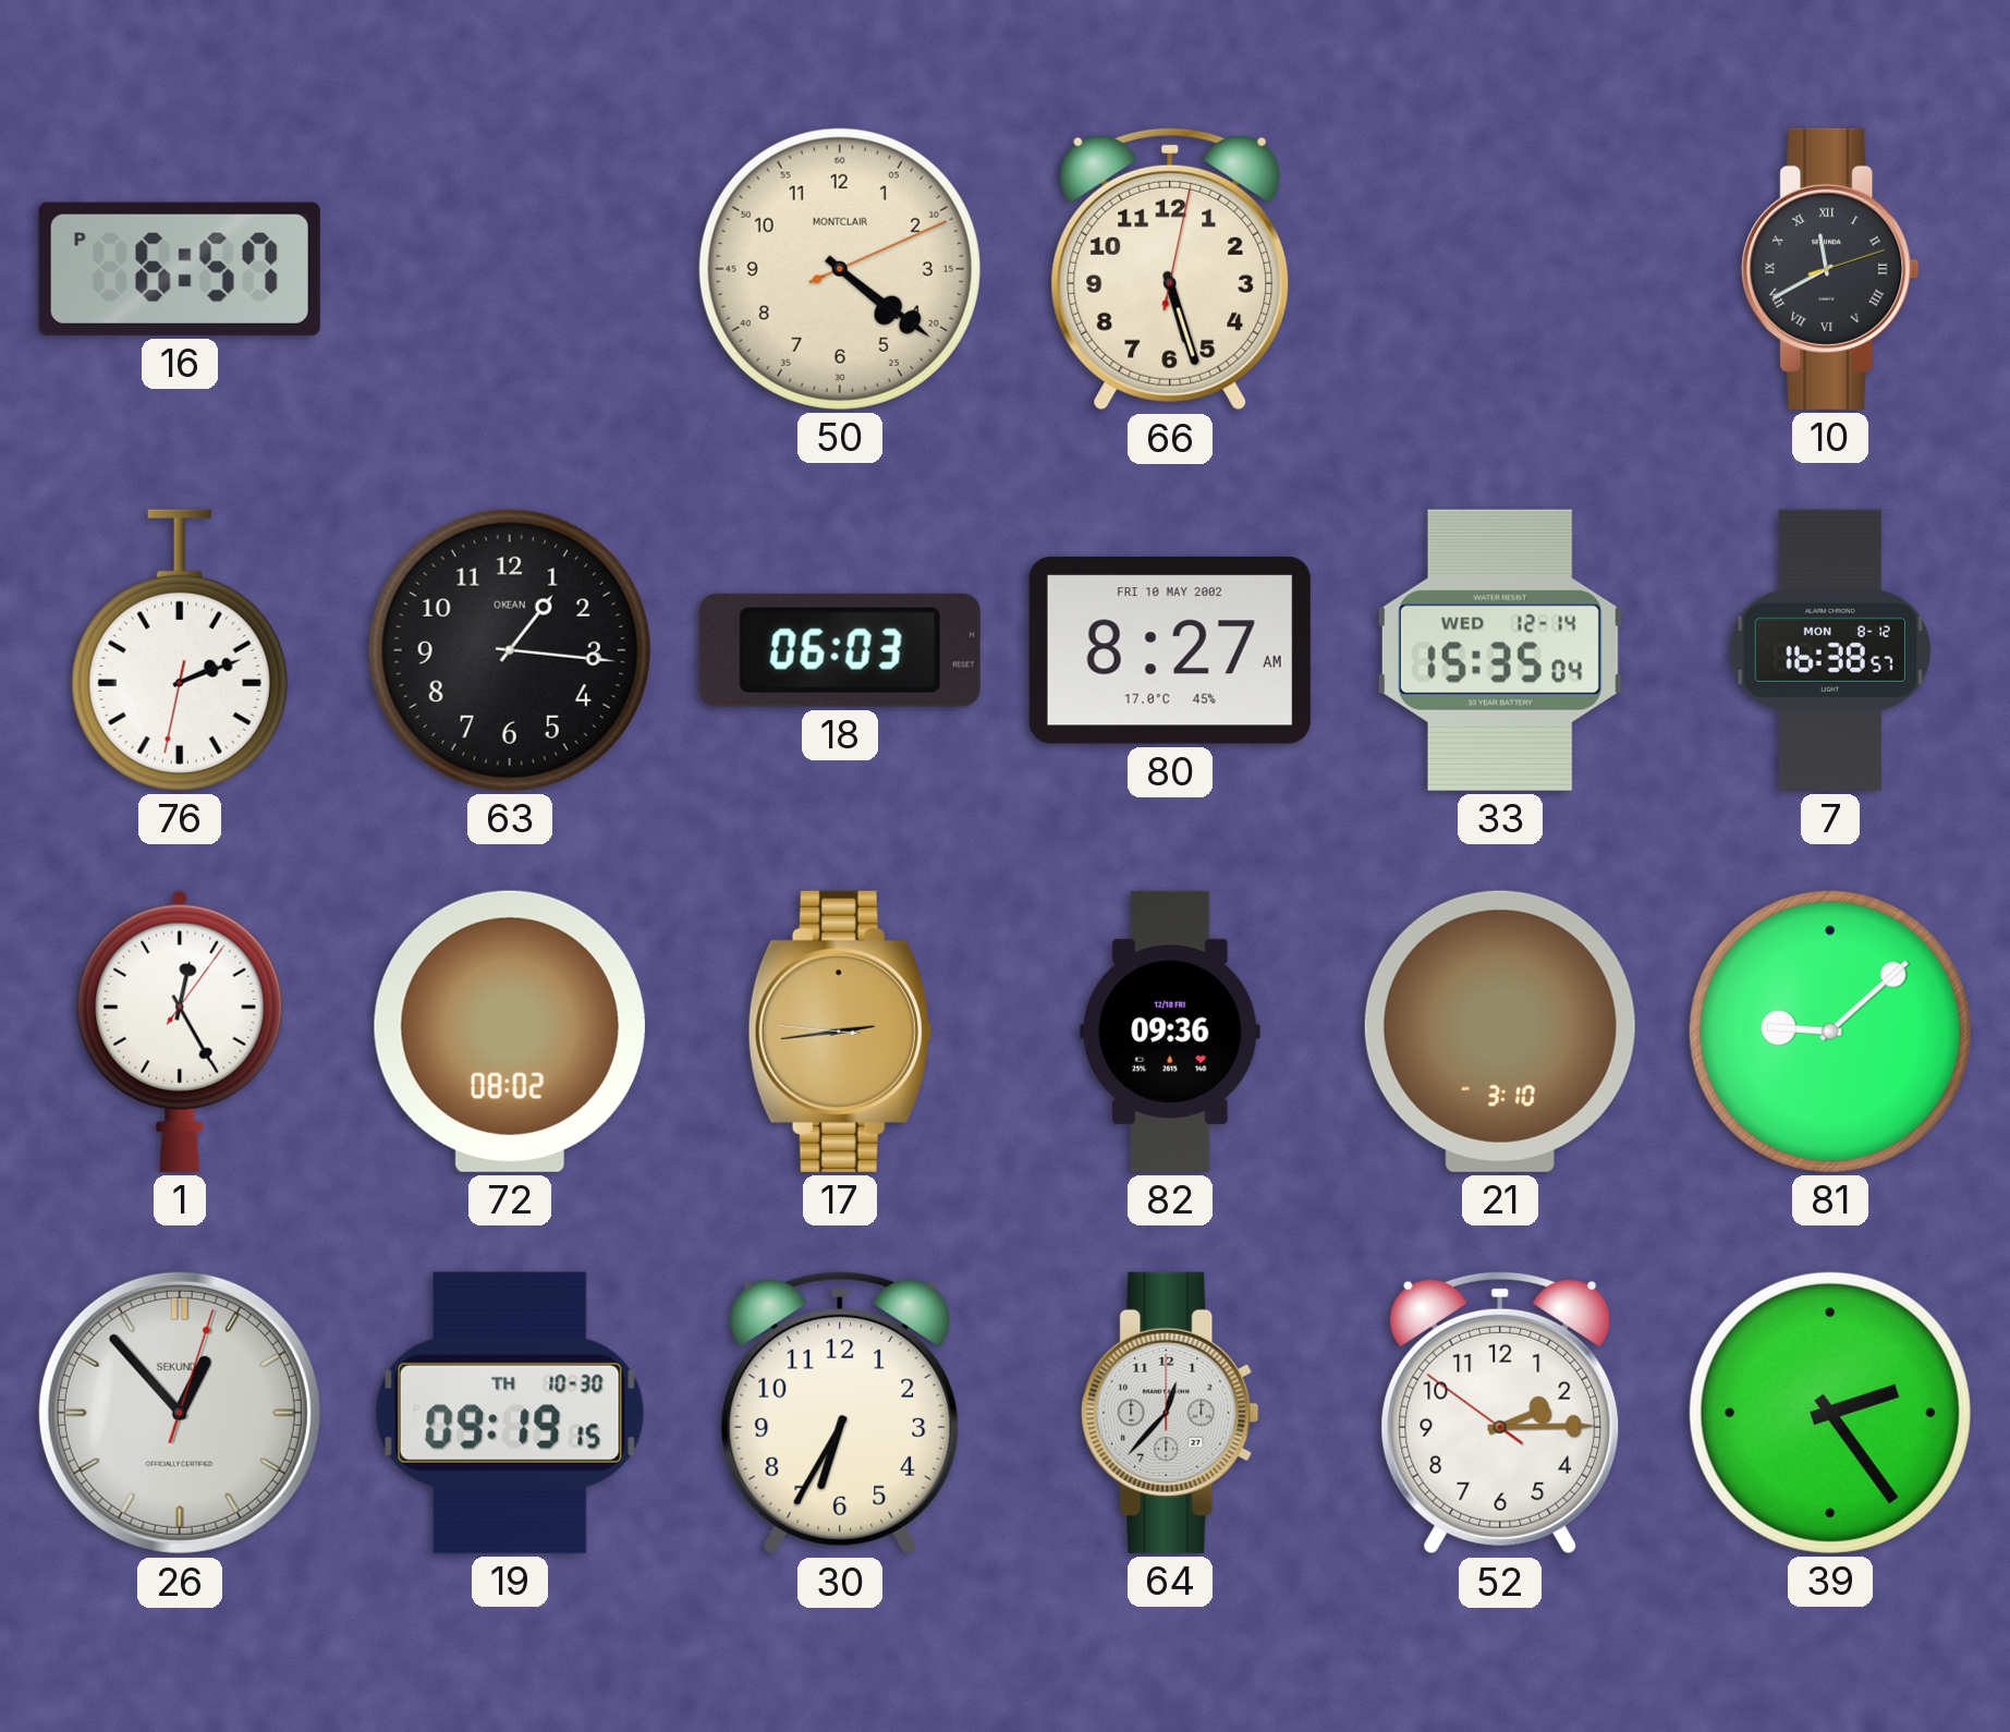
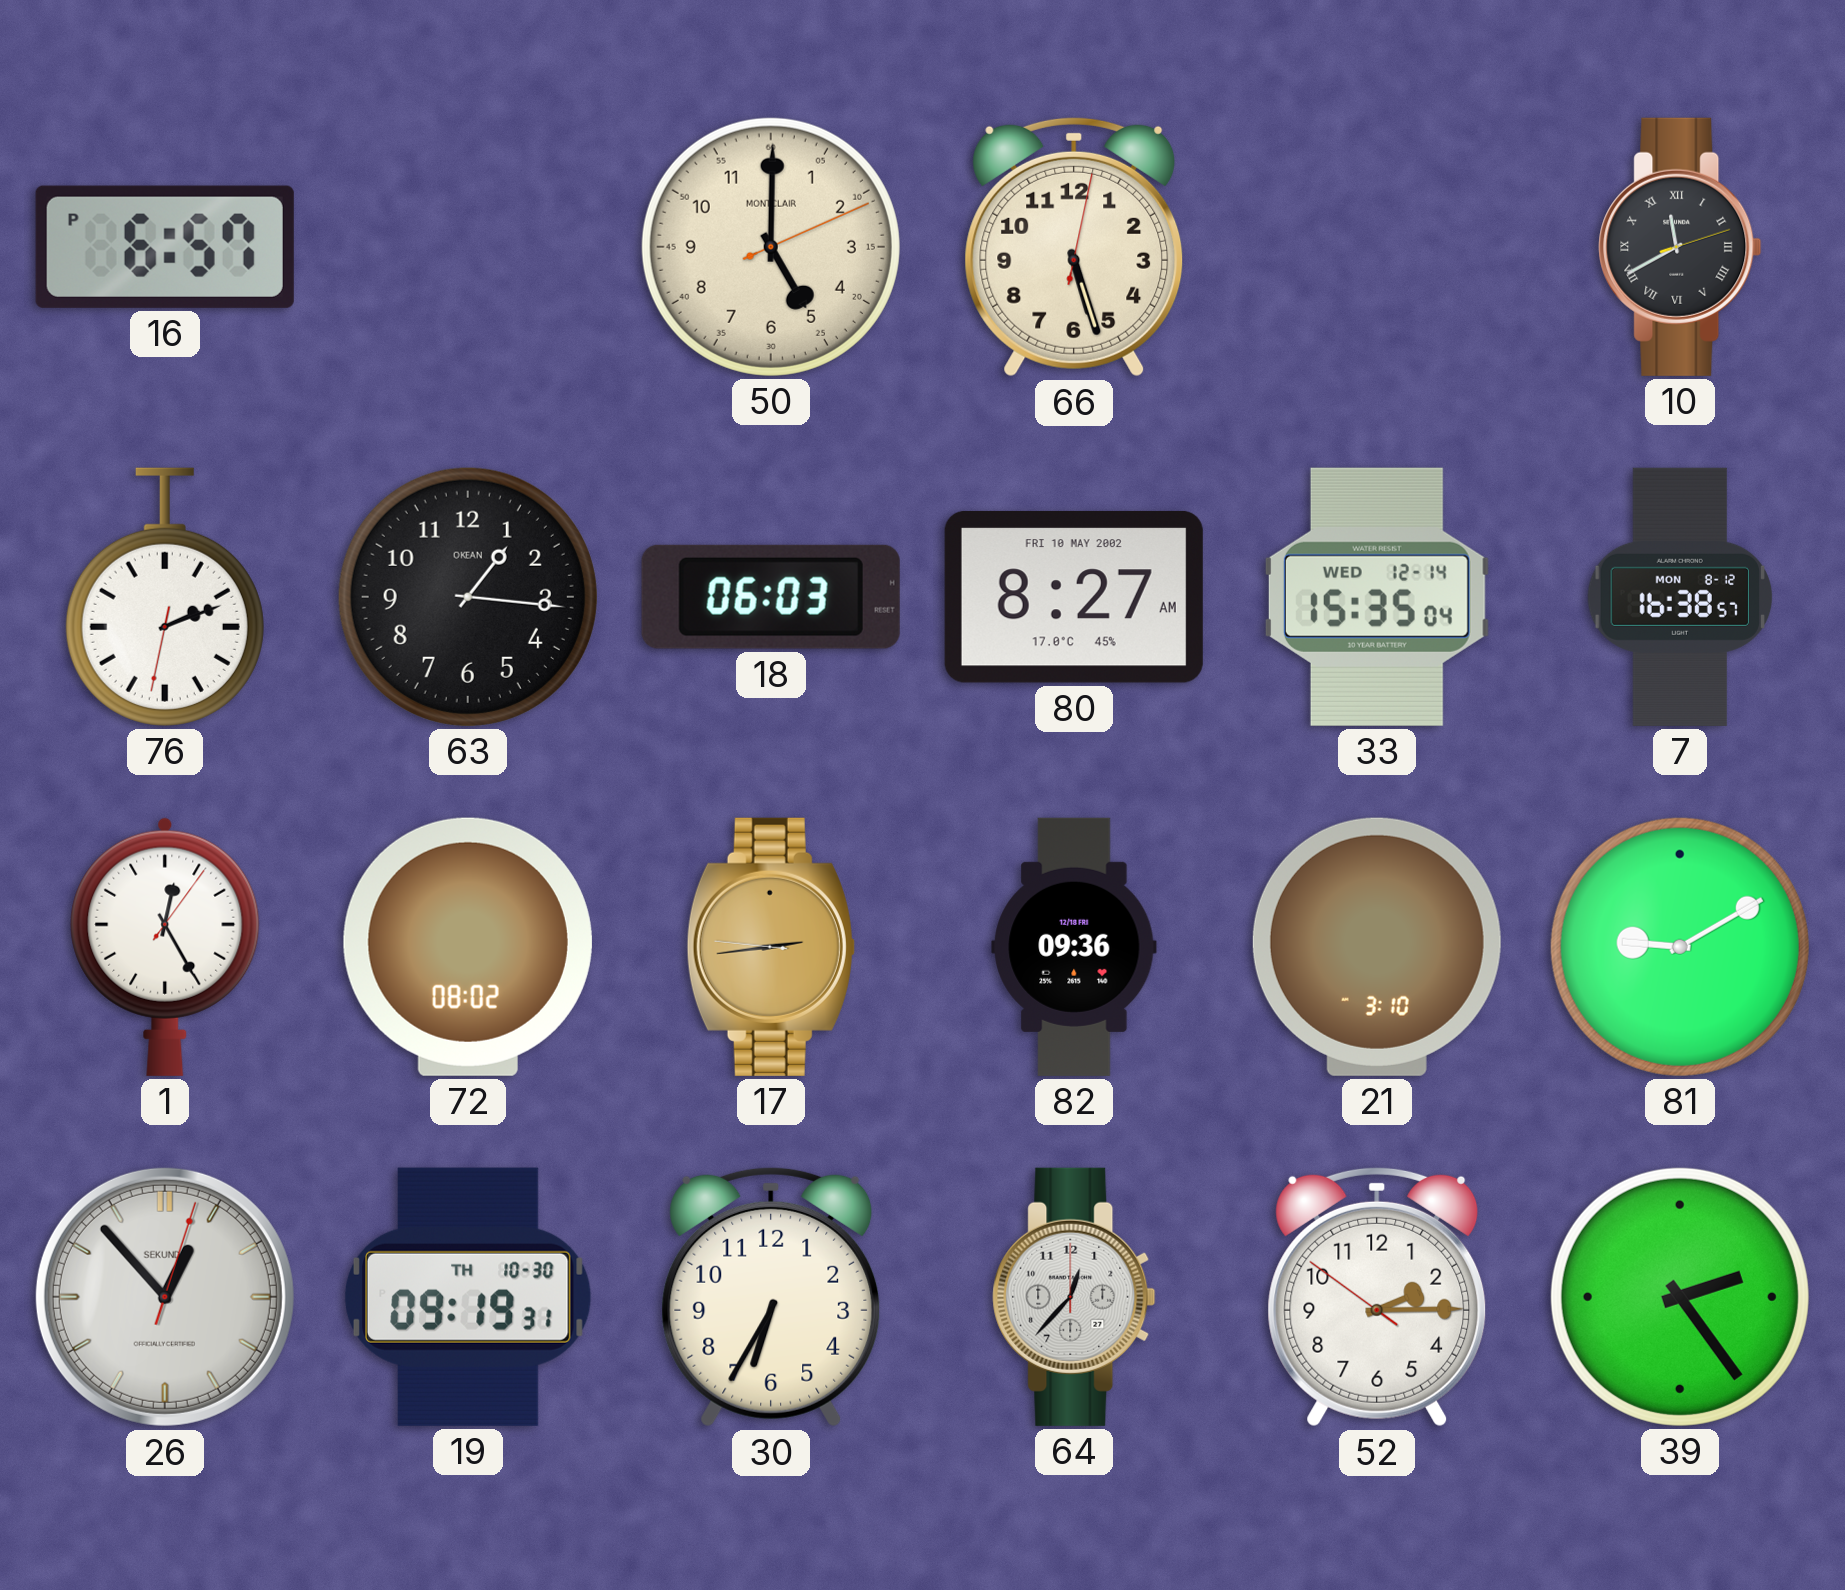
50: 4:21 -> 5:00 (771, 247)
81: 9:08 -> 9:10 (1680, 947)
19: 09:19:15 -> 09:19:31 (468, 1297)
